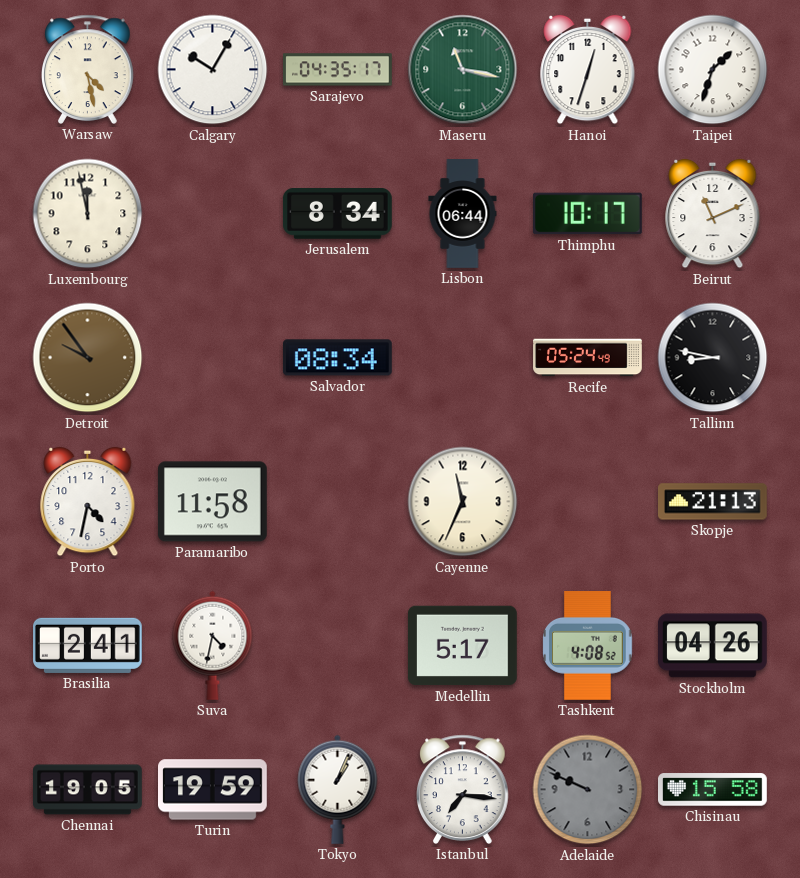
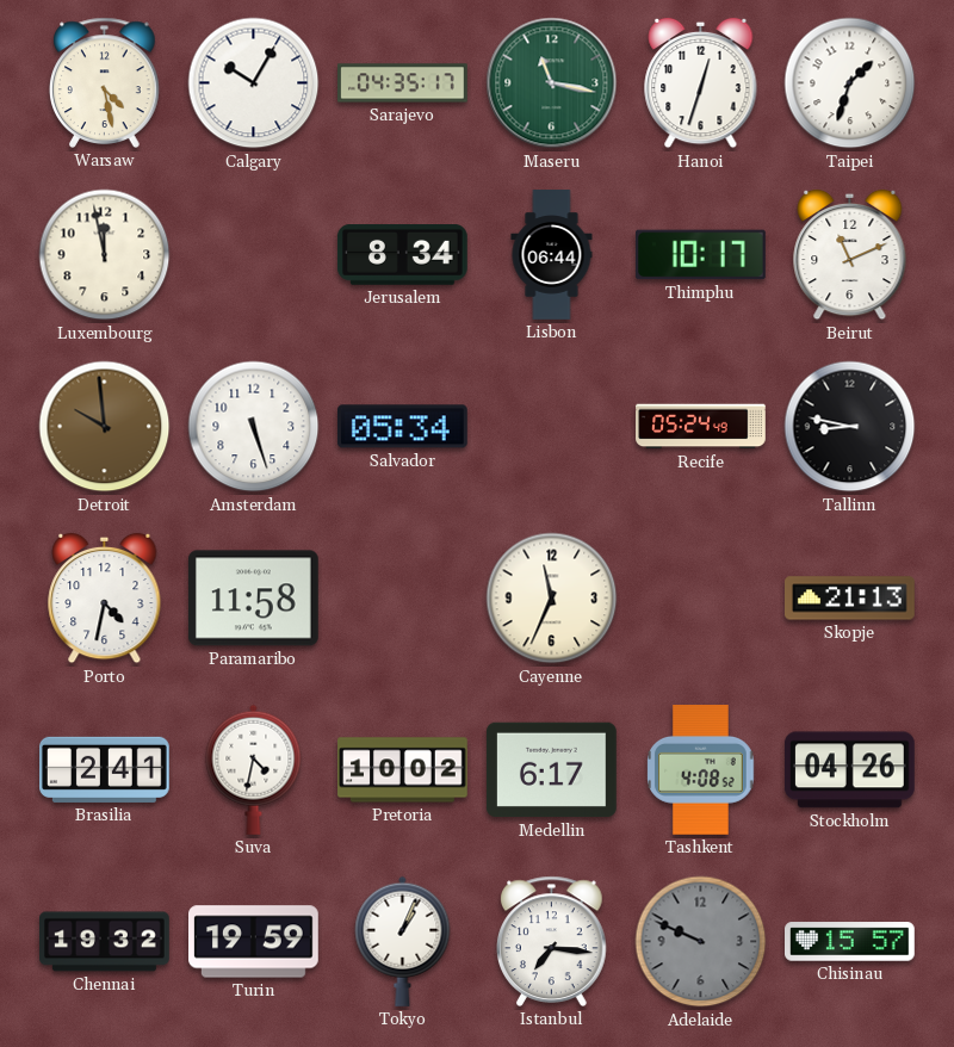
Detroit: 9:54 -> 9:59 (105, 427)
Amsterdam: none -> 5:27 (254, 427)
Salvador: 08:34 -> 05:34 (402, 427)
Pretoria: none -> 10:02 (403, 770)
Medellin: 5:17 -> 6:17 (551, 770)
Chennai: 19:05 -> 19:32 (105, 942)
Chisinau: 15:58 -> 15:57 (850, 942)
